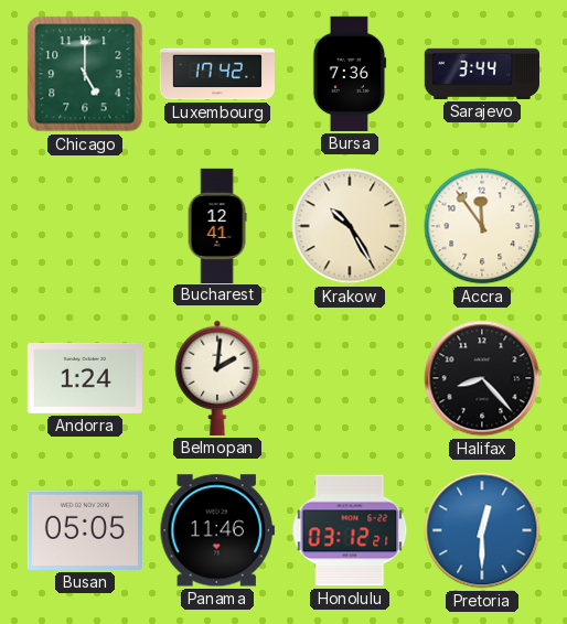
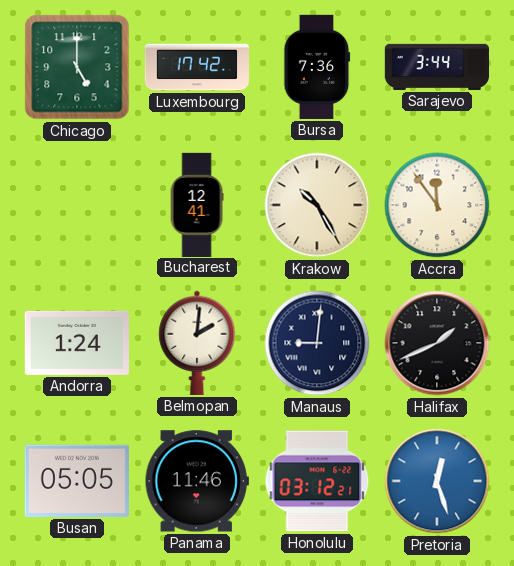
Manaus: none -> 9:01 (317, 343)
Halifax: 8:23 -> 1:41 (437, 343)
Pretoria: 12:30 -> 12:27 (437, 481)
